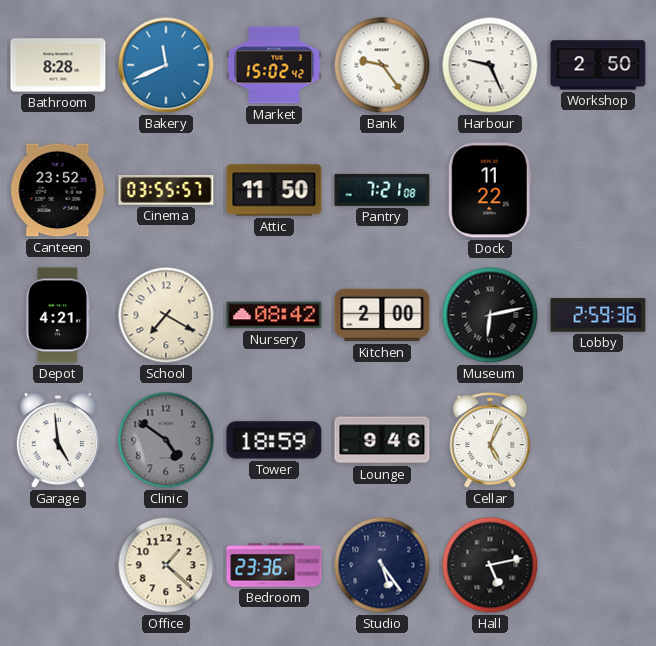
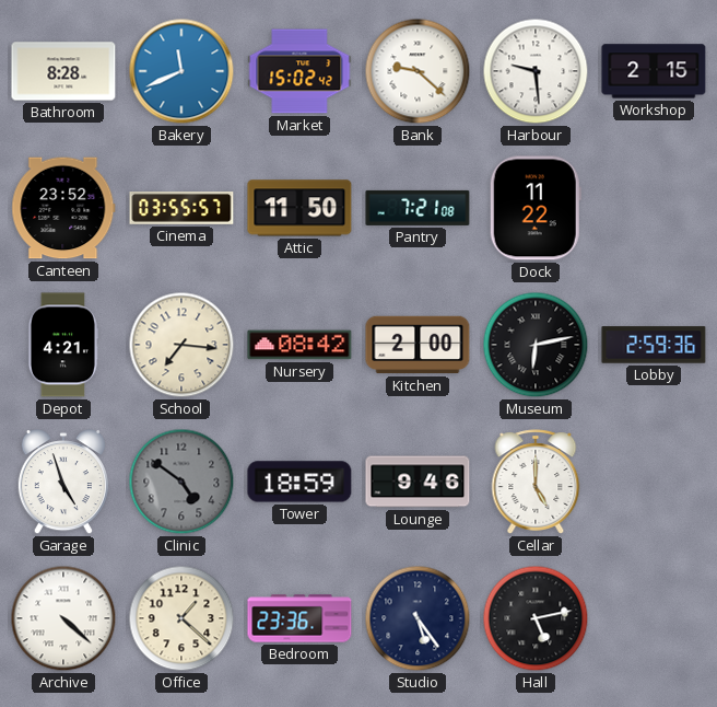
Bank: 9:24 -> 9:22 (418, 71)
Harbour: 9:26 -> 9:29 (536, 71)
Workshop: 2:50 -> 2:15 (654, 71)
School: 7:20 -> 7:16 (181, 345)
Garage: 4:59 -> 4:57 (63, 483)
Cellar: 5:04 -> 5:00 (536, 482)
Archive: none -> 4:22 (63, 618)
